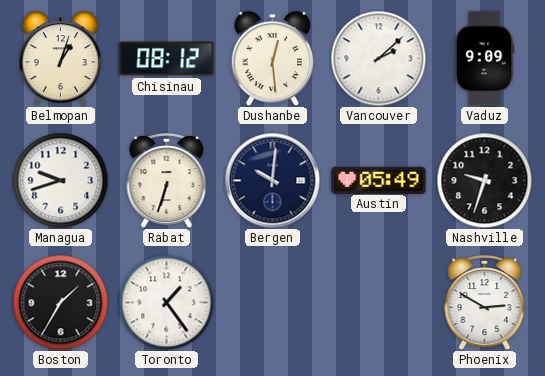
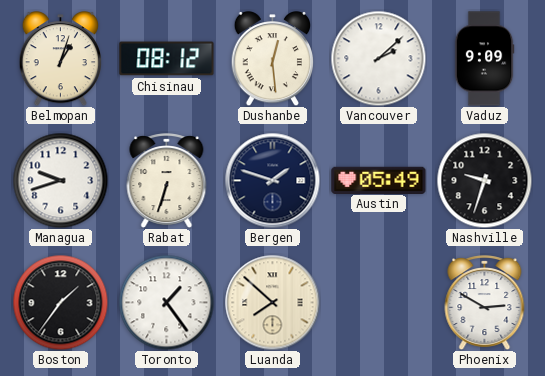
Bergen: 10:01 -> 1:48 (272, 180)
Boston: 1:35 -> 1:36 (60, 302)
Luanda: none -> 7:52 (272, 302)
